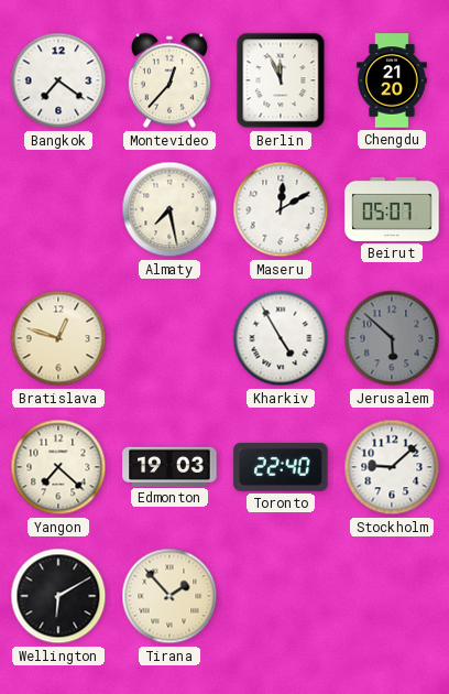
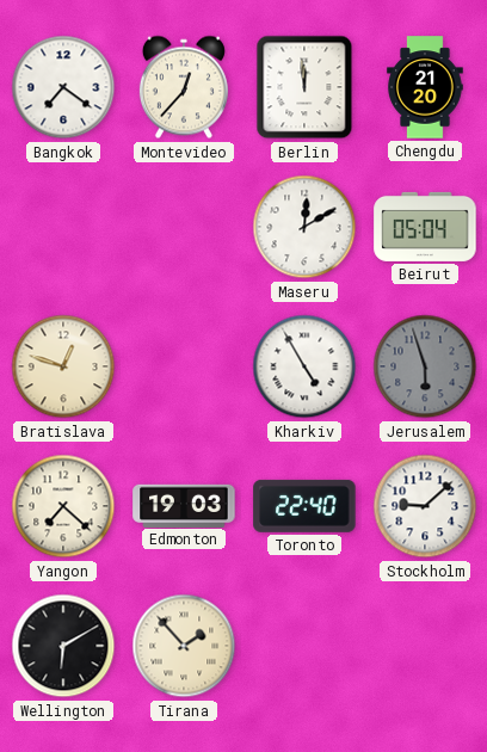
Berlin: 11:56 -> 11:59 (304, 87)
Almaty: 7:28 -> none (169, 209)
Beirut: 05:07 -> 05:04 (425, 227)
Jerusalem: 5:52 -> 5:57 (425, 366)
